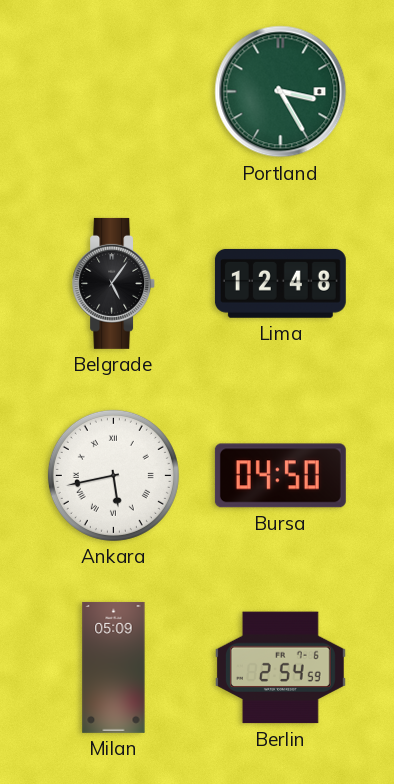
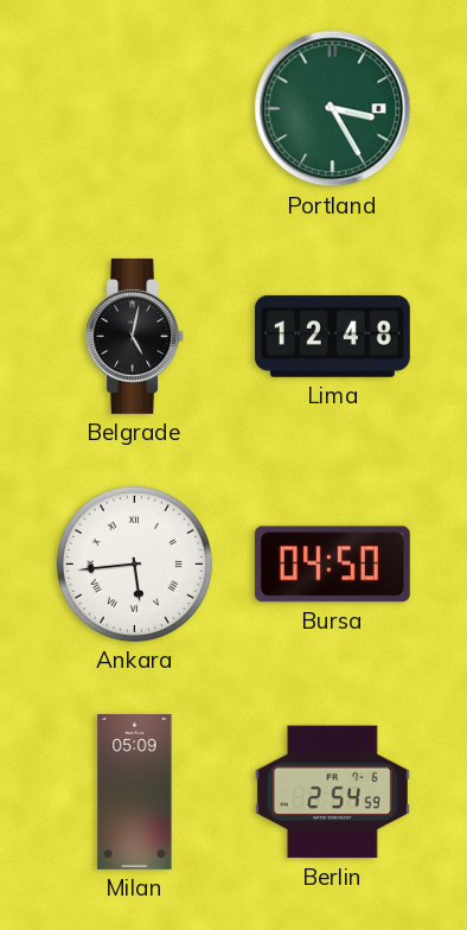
Belgrade: 5:06 -> 5:02 (135, 336)
Ankara: 5:43 -> 5:44 (134, 563)
